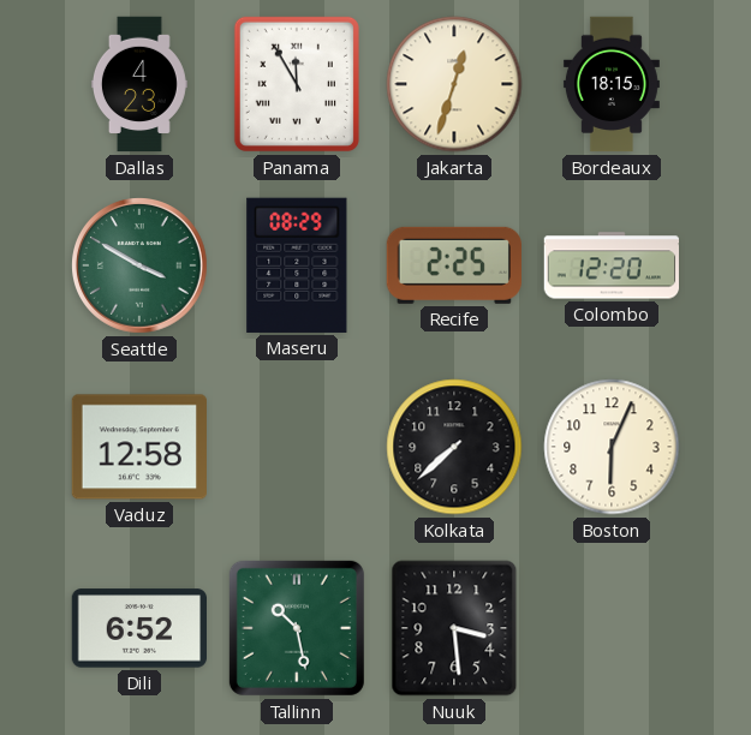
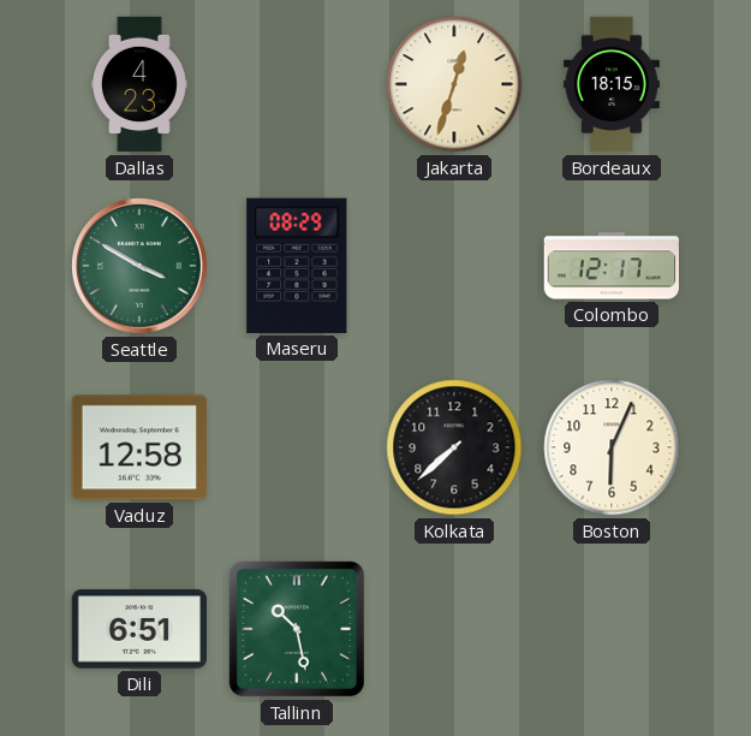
Panama: 11:55 -> none (297, 84)
Recife: 2:25 -> none (454, 265)
Colombo: 12:20 -> 12:17 (610, 266)
Dili: 6:52 -> 6:51 (138, 629)
Nuuk: 3:29 -> none (454, 628)
